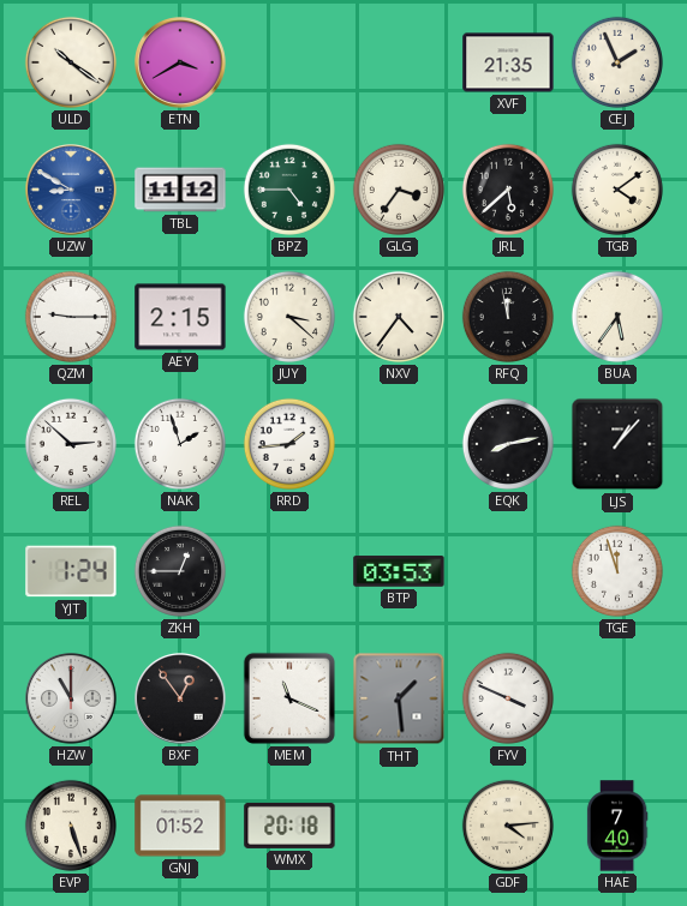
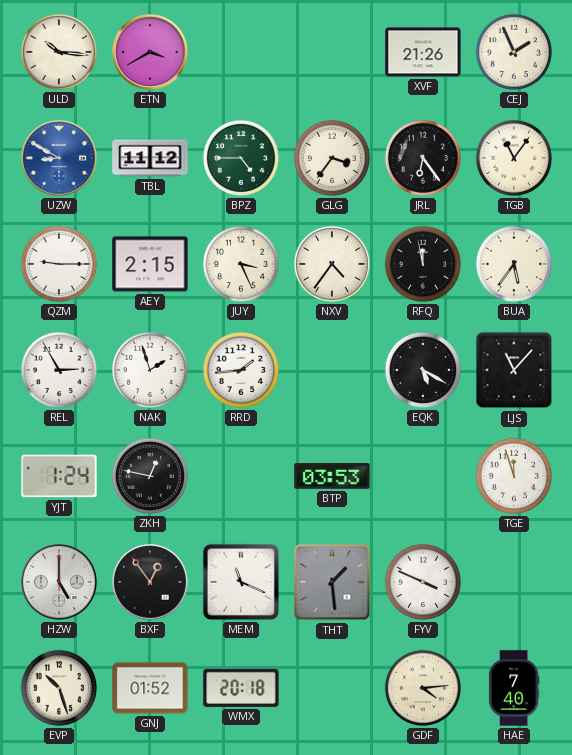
ULD: 10:21 -> 10:16 (59, 52)
XVF: 21:35 -> 21:26 (423, 52)
JRL: 5:38 -> 6:24 (423, 158)
TGB: 4:09 -> 11:06 (514, 158)
JUY: 3:22 -> 3:26 (241, 264)
REL: 2:52 -> 2:55 (59, 370)
EQK: 8:13 -> 5:20 (423, 370)
LJS: 1:07 -> 11:07 (514, 370)
ZKH: 12:45 -> 12:47 (150, 476)
HZW: 11:00 -> 5:00 (60, 583)
EVP: 5:27 -> 10:27 (59, 688)
